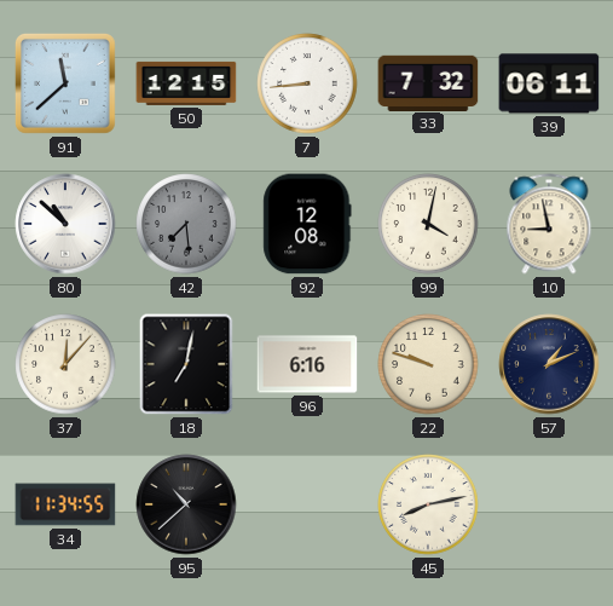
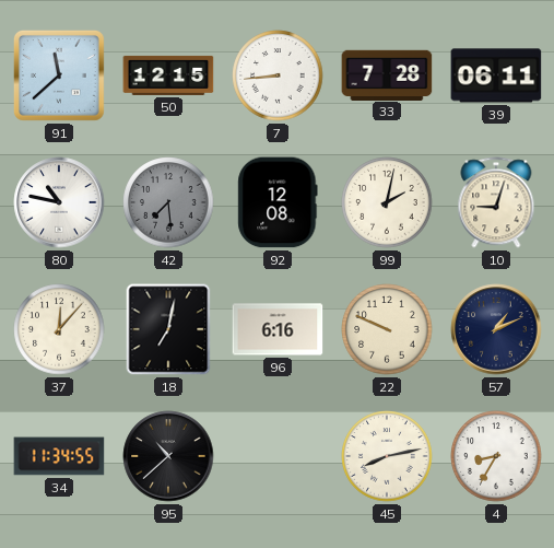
33: 7:32 -> 7:28 (387, 74)
80: 10:52 -> 10:47 (59, 202)
99: 4:02 -> 2:02 (387, 202)
10: 8:58 -> 9:03 (496, 202)
22: 9:48 -> 9:49 (387, 329)
4: none -> 8:35 (496, 456)
